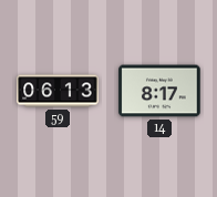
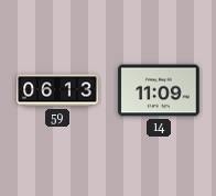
14: 8:17 -> 11:09 (159, 90)
